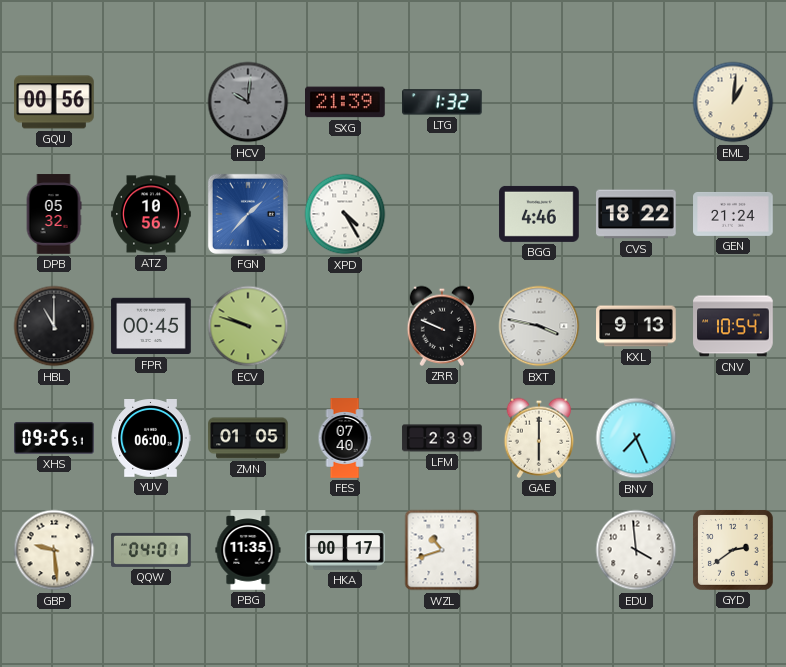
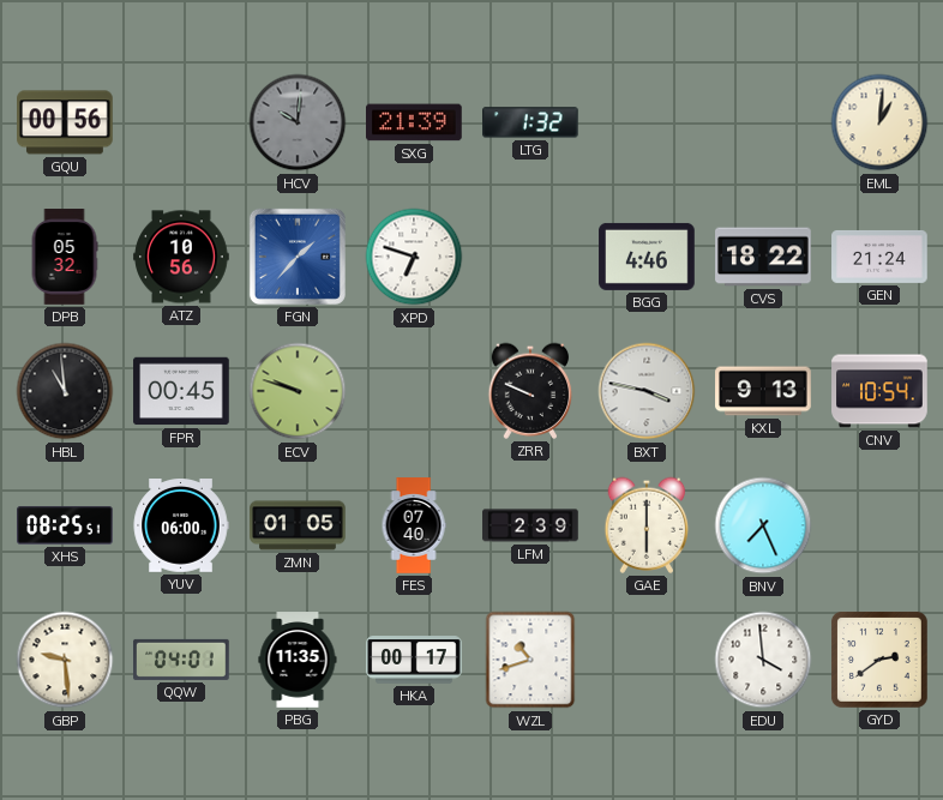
XPD: 4:25 -> 6:48 (414, 257)
HBL: 11:00 -> 10:59 (65, 391)
XHS: 09:25 -> 08:25 (65, 525)
